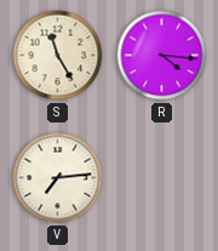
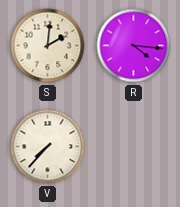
S: 11:25 -> 2:01 (48, 46)
V: 7:14 -> 7:37 (48, 147)
